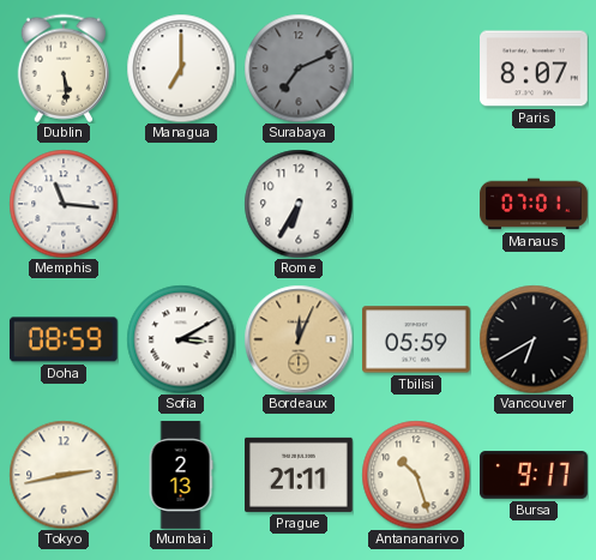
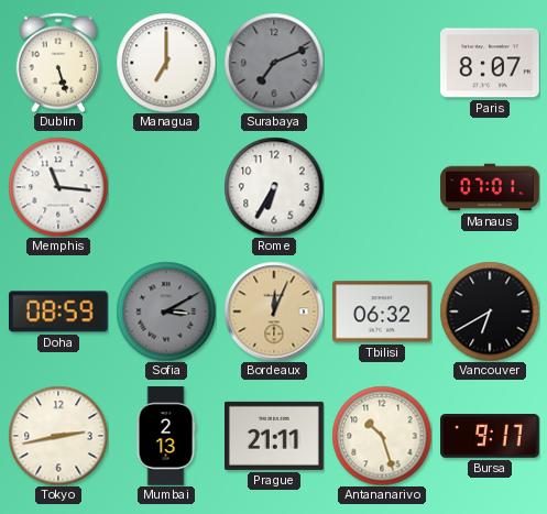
Dublin: 5:29 -> 5:27 (57, 63)
Sofia dial: white -> grey (166, 311)
Tbilisi: 05:59 -> 06:32 (383, 311)
